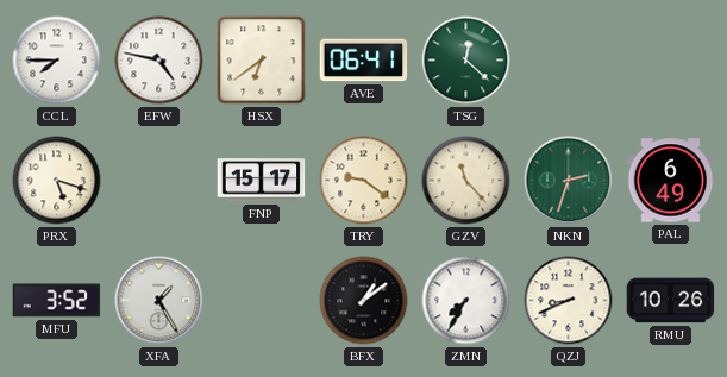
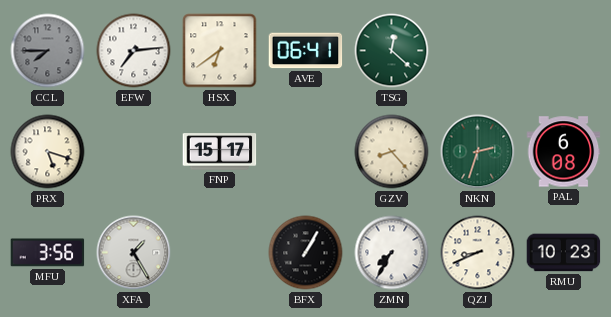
CCL dial: white -> grey (48, 51)
EFW: 4:47 -> 7:14 (134, 51)
TRY: 9:21 -> none (364, 181)
GZV: 11:23 -> 8:23 (392, 152)
PAL: 6:49 -> 6:08 (564, 152)
MFU: 3:52 -> 3:56 (48, 253)
BFX: 1:09 -> 1:05 (306, 253)
RMU: 10:26 -> 10:23 (564, 253)
